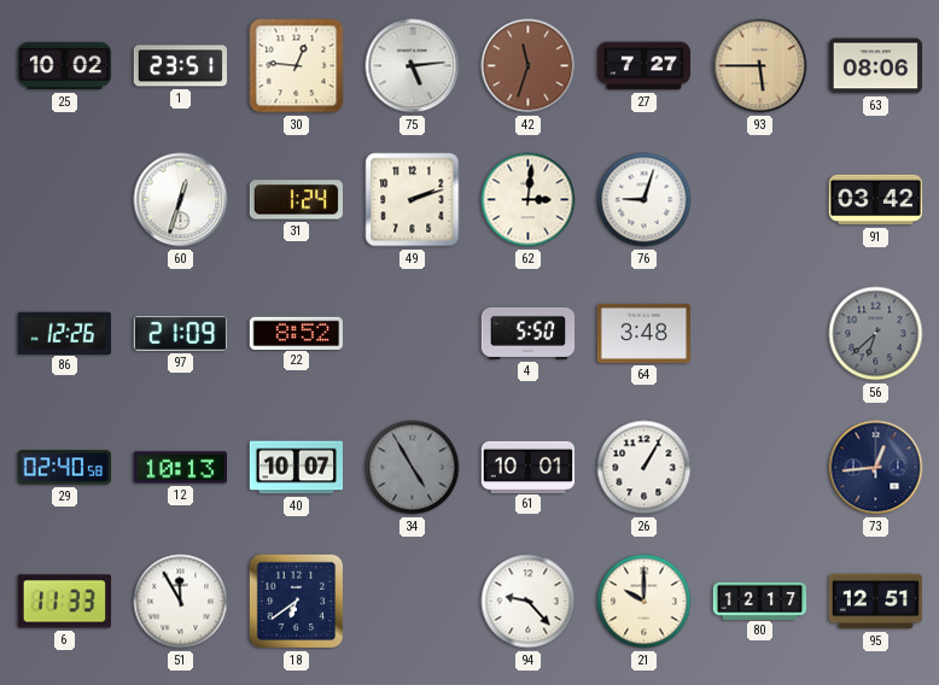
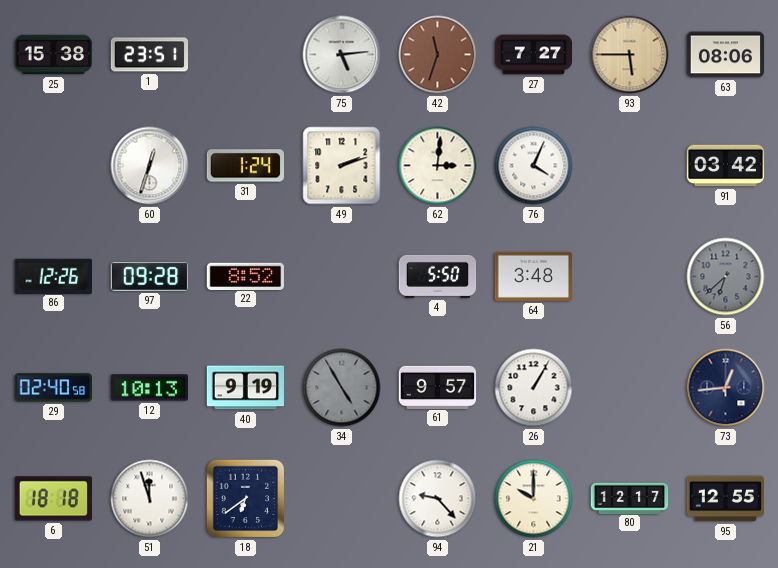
25: 10:02 -> 15:38 (54, 55)
30: 12:46 -> none (297, 66)
76: 9:03 -> 4:04 (534, 166)
97: 21:09 -> 09:28 (150, 277)
40: 10:07 -> 9:19 (246, 388)
61: 10:01 -> 9:57 (438, 387)
6: 11:33 -> 18:18 (53, 499)
51: 11:55 -> 11:57 (150, 499)
95: 12:51 -> 12:55 (726, 499)
